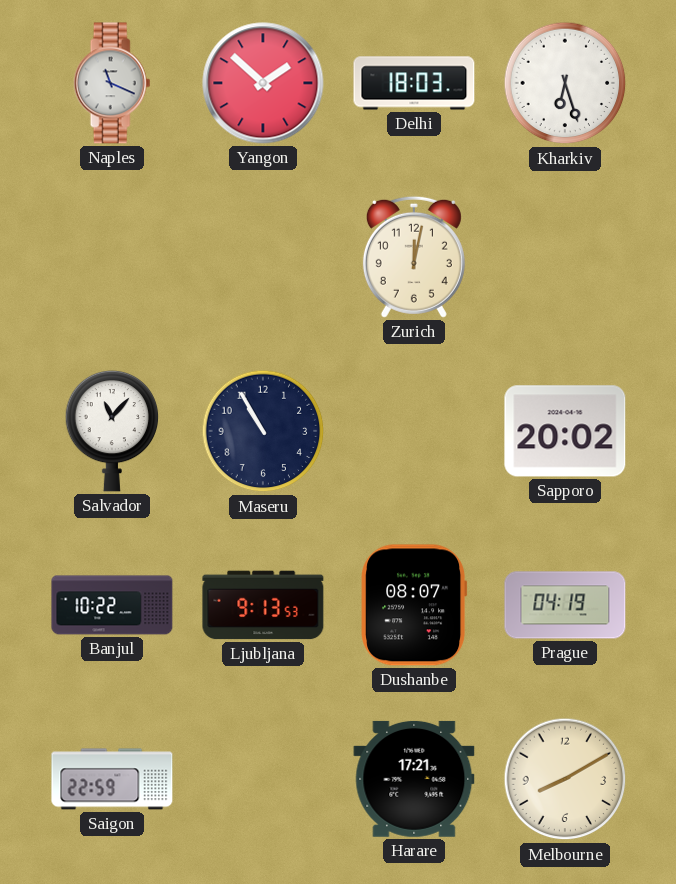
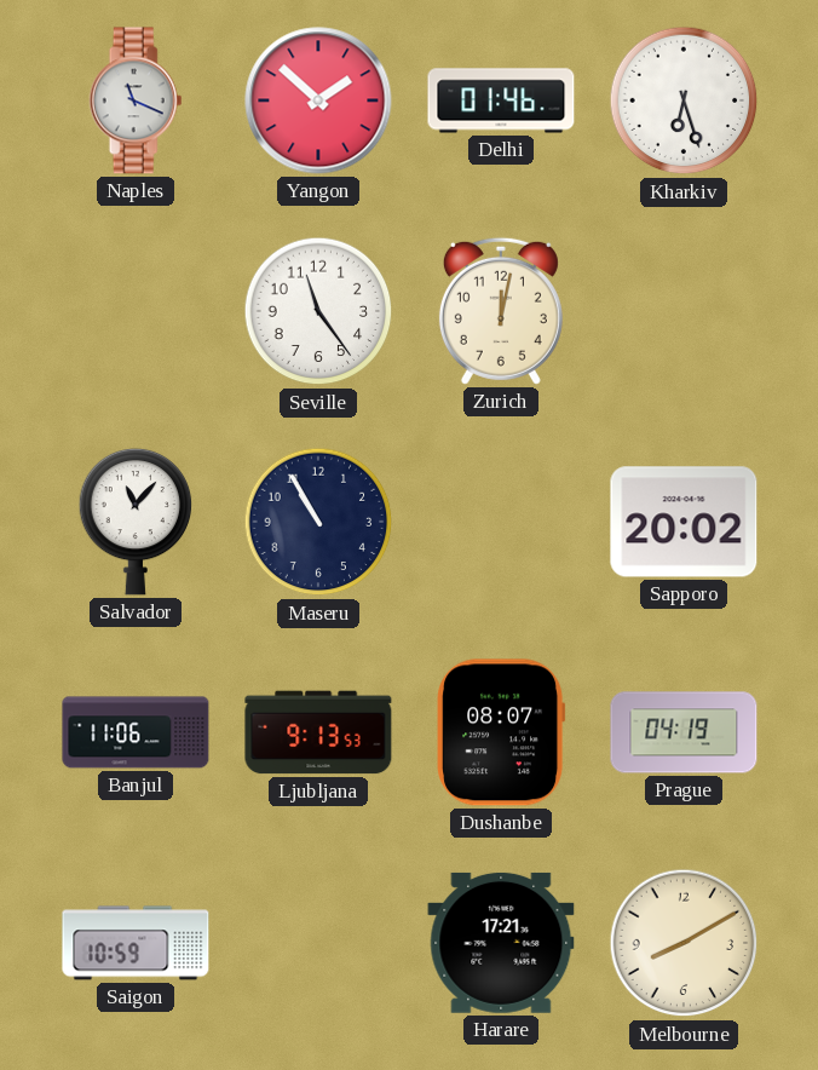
Delhi: 18:03 -> 01:46 (501, 100)
Seville: none -> 11:24 (318, 311)
Banjul: 10:22 -> 11:06 (136, 732)
Saigon: 22:59 -> 10:59 (136, 943)
